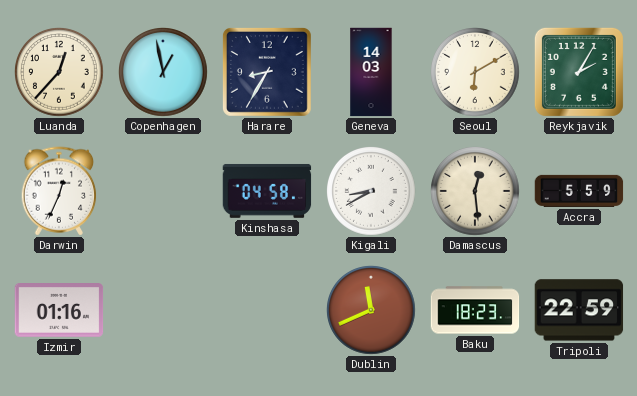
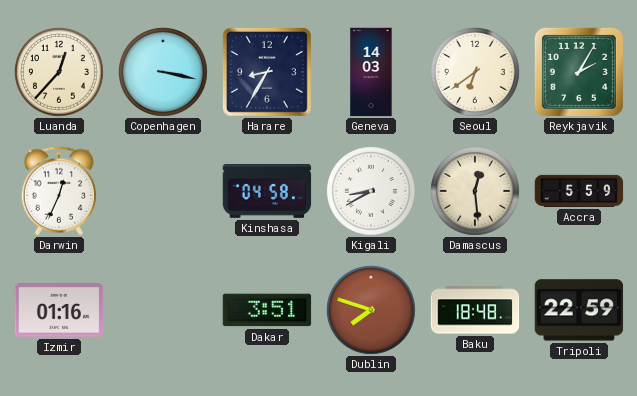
Copenhagen: 12:58 -> 3:17 (164, 73)
Seoul: 6:10 -> 6:39 (476, 73)
Dakar: none -> 3:51 (267, 310)
Dublin: 11:41 -> 7:48 (372, 311)
Baku: 18:23 -> 18:48 (475, 310)
